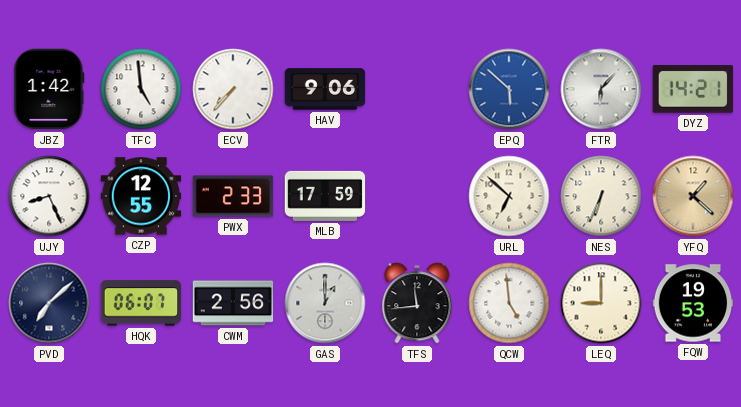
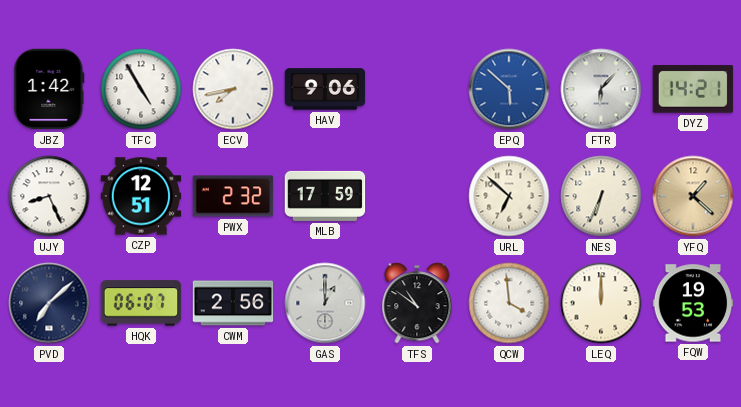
TFC: 4:59 -> 4:55 (141, 89)
ECV: 7:37 -> 7:43 (233, 89)
CZP: 12:55 -> 12:51 (141, 196)
PWX: 2:33 -> 2:32 (233, 196)
TFS: 11:44 -> 10:51 (417, 303)
QCW: 4:59 -> 3:59 (509, 303)
LEQ: 9:00 -> 12:00 (601, 303)
